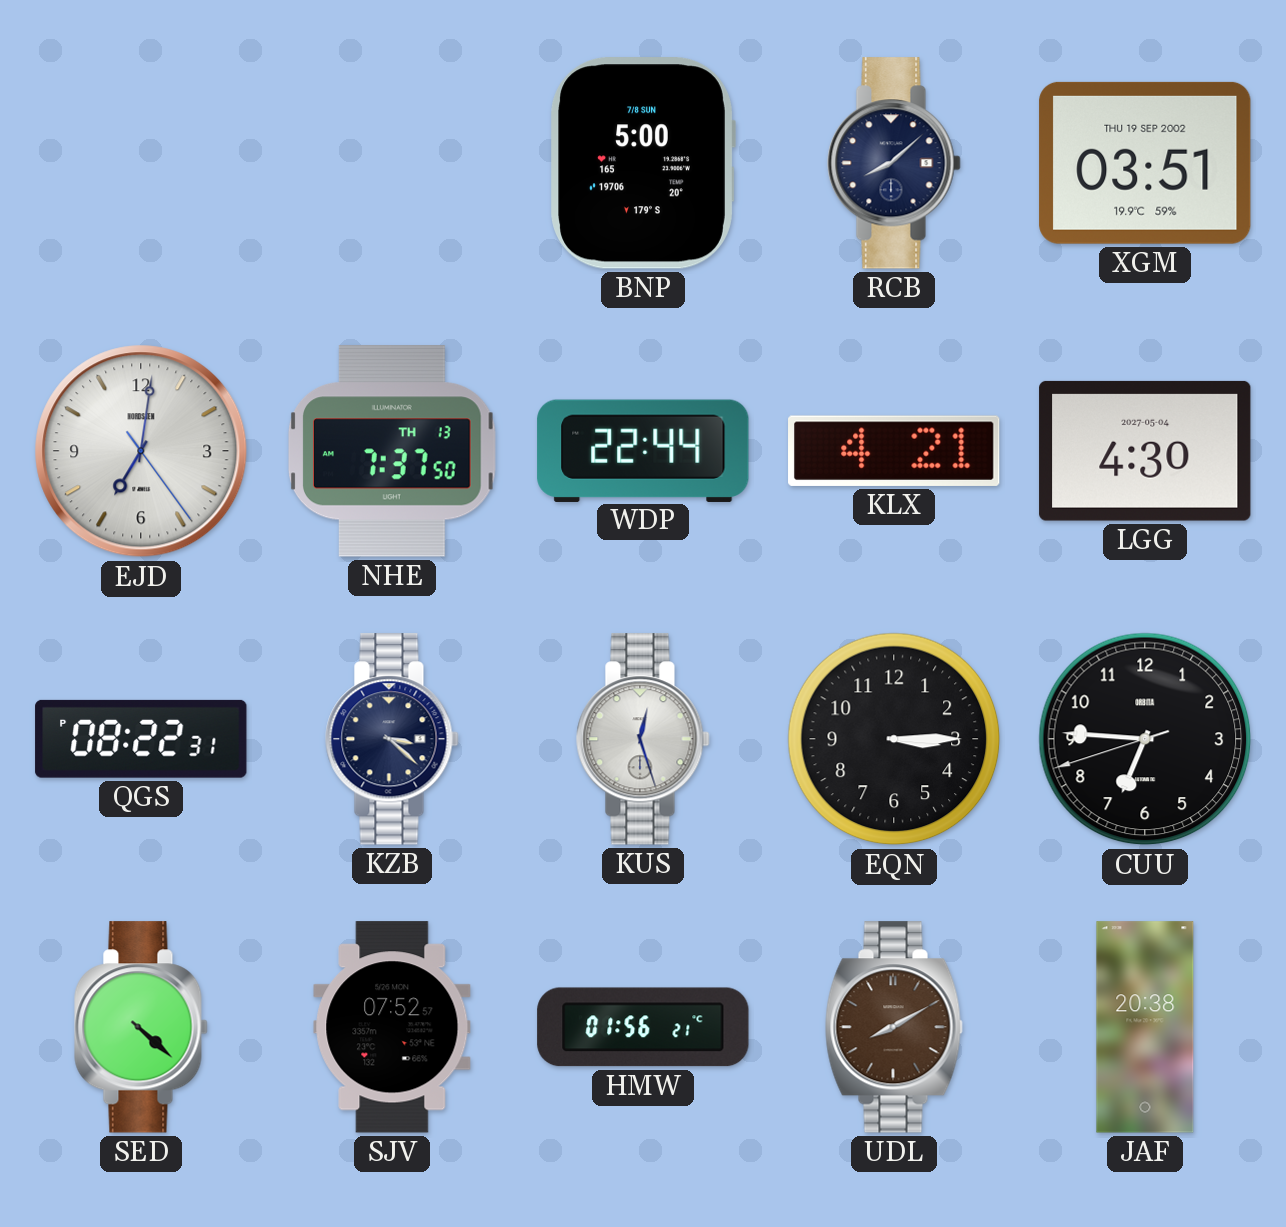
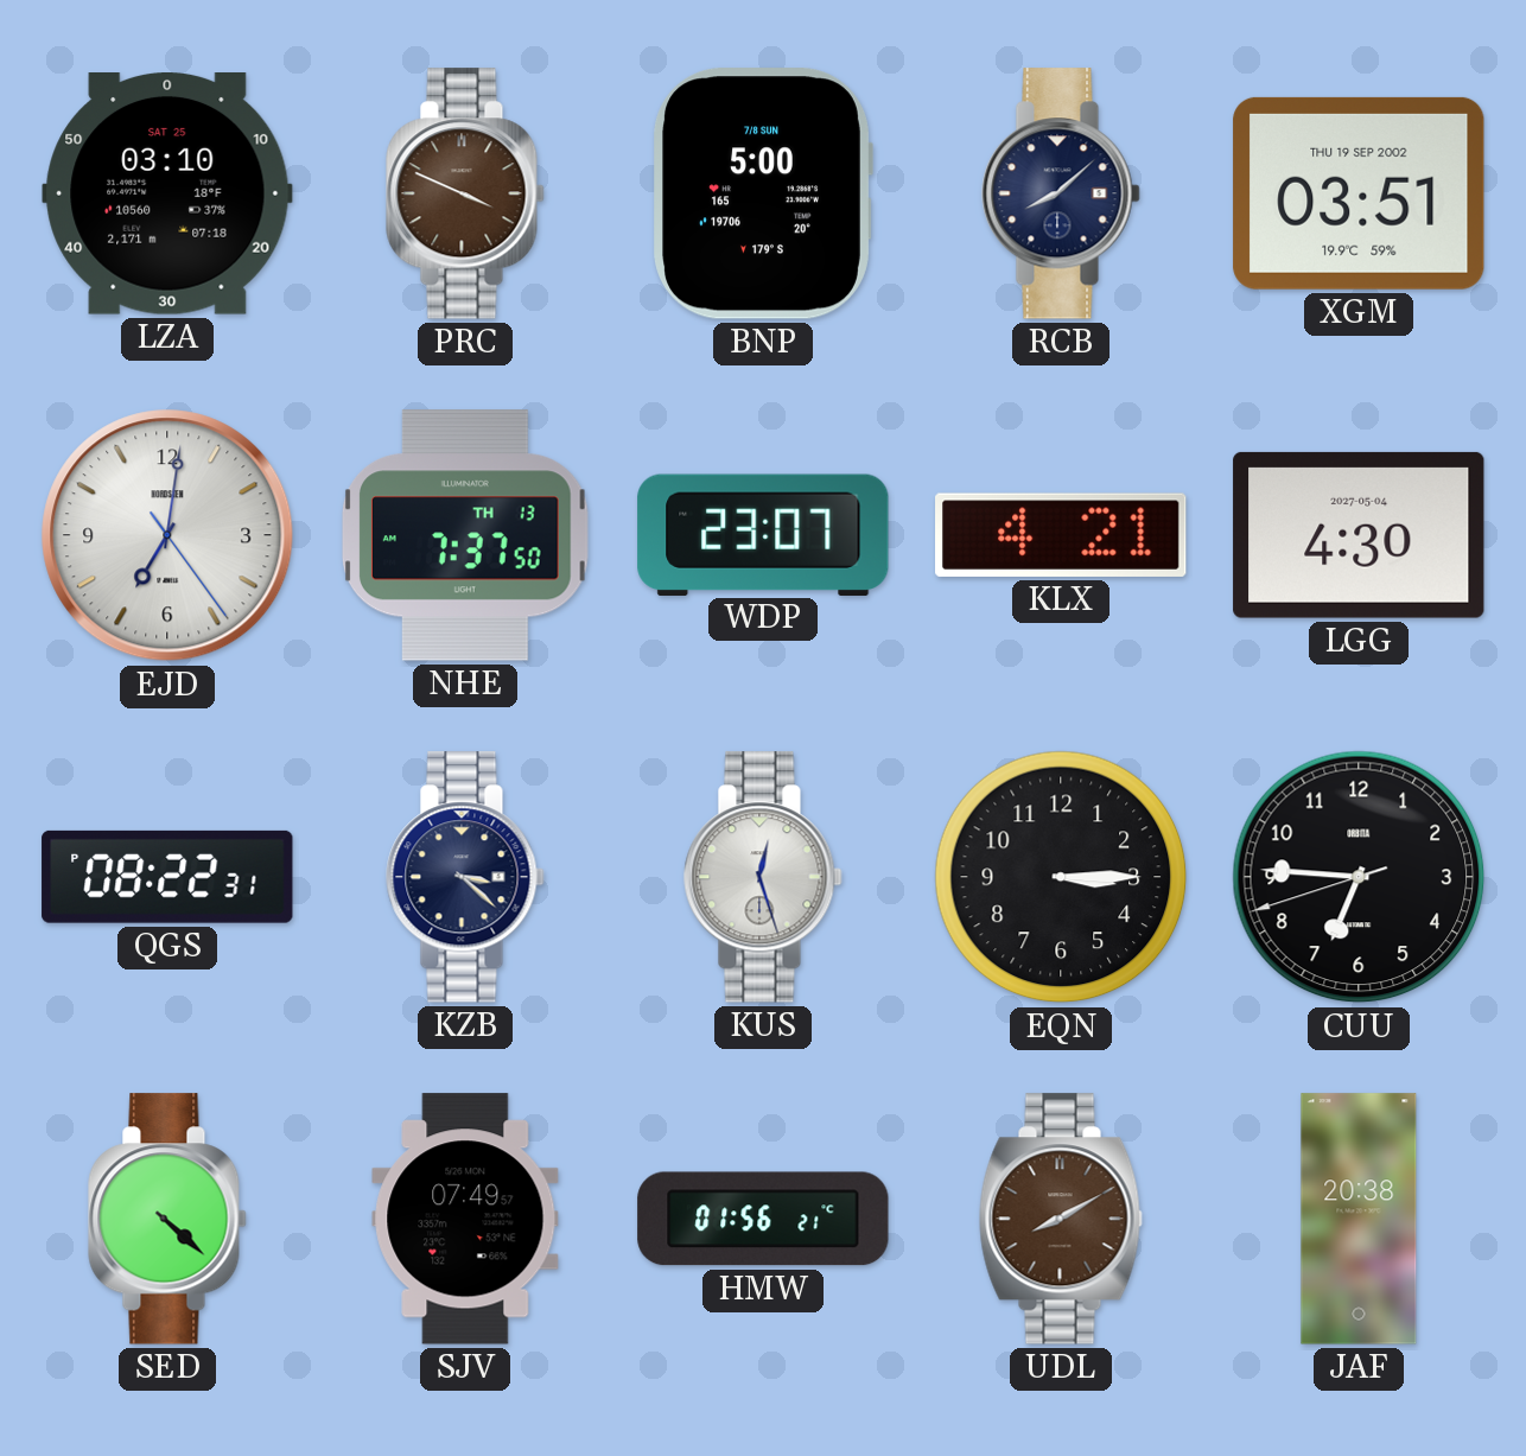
LZA: none -> 03:10 (167, 195)
PRC: none -> 3:49 (465, 193)
WDP: 22:44 -> 23:07 (763, 534)
SJV: 07:52 -> 07:49 (465, 1219)
